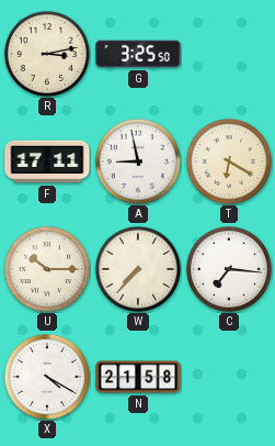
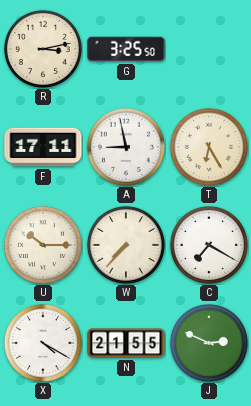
T: 6:20 -> 6:25 (209, 147)
C: 7:16 -> 7:20 (209, 245)
N: 21:58 -> 21:55 (126, 343)
J: none -> 2:49 (209, 343)
